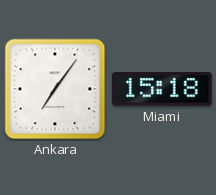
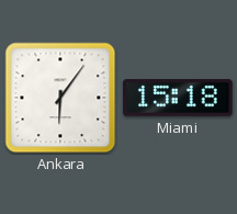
Ankara: 7:06 -> 6:06 (60, 98)
